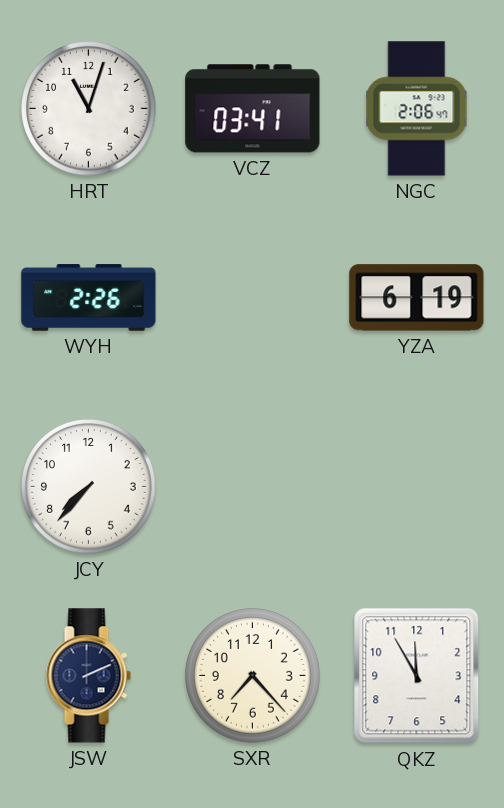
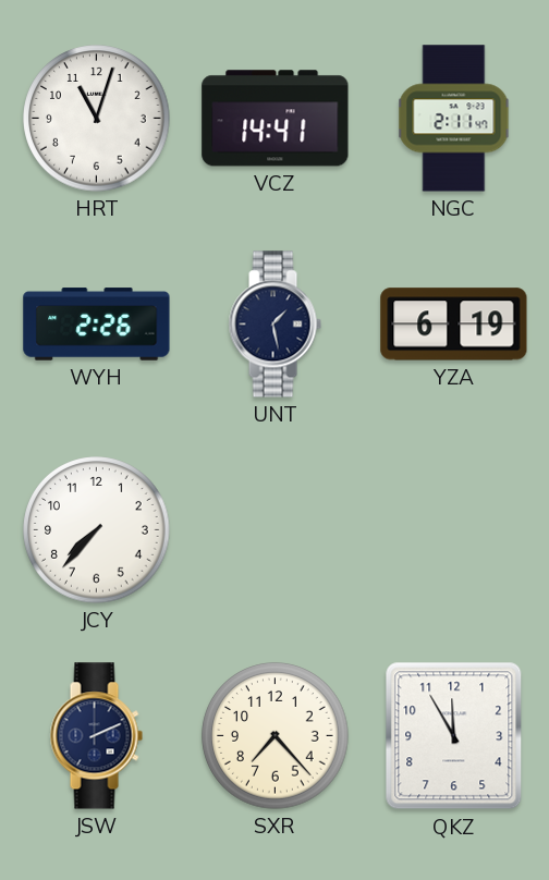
VCZ: 03:41 -> 14:41 (276, 119)
NGC: 2:06 -> 2:11 (454, 119)
UNT: none -> 1:28 (274, 325)
